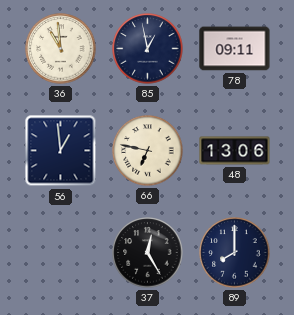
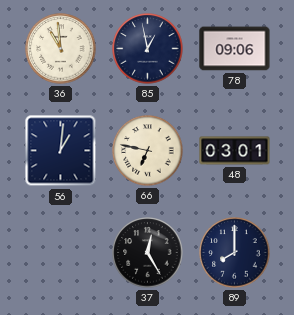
78: 09:11 -> 09:06 (235, 49)
56: 12:59 -> 1:01 (61, 151)
48: 13:06 -> 03:01 (235, 151)
